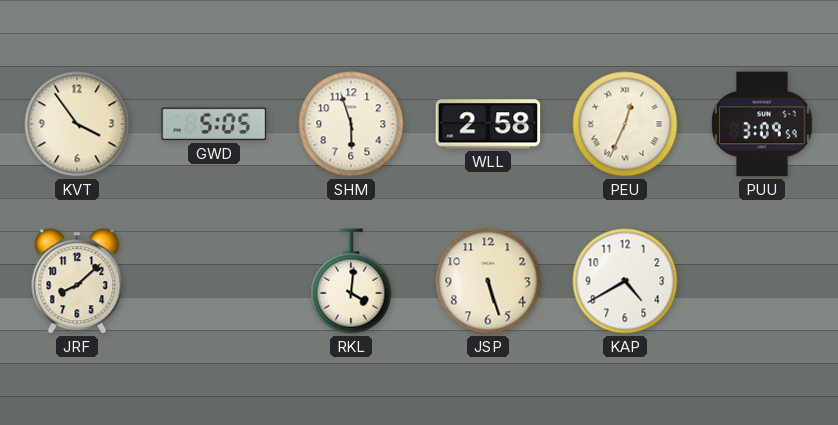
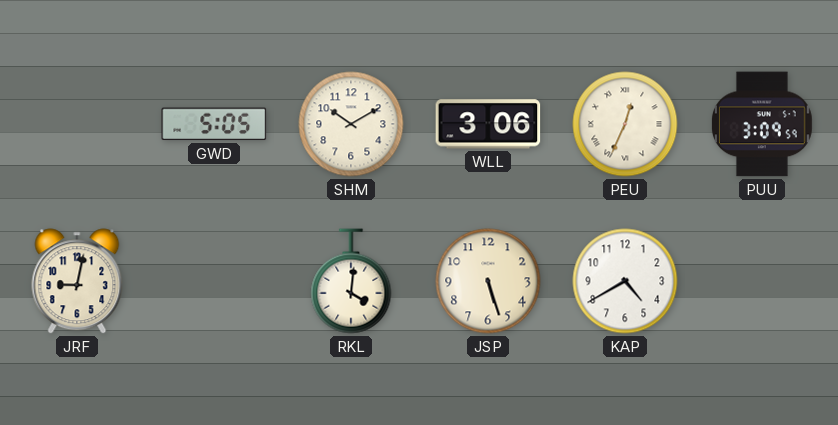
KVT: 3:54 -> none (77, 124)
SHM: 5:57 -> 10:10 (351, 124)
WLL: 2:58 -> 3:06 (488, 124)
JRF: 8:08 -> 9:02 (77, 281)
